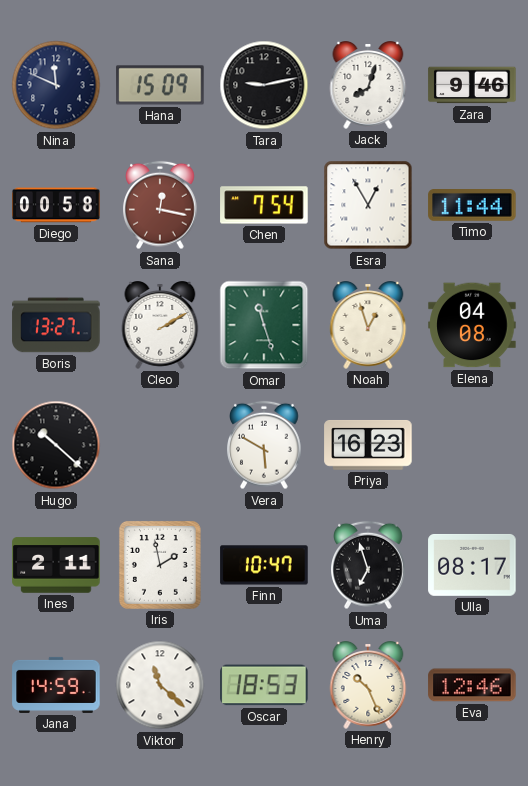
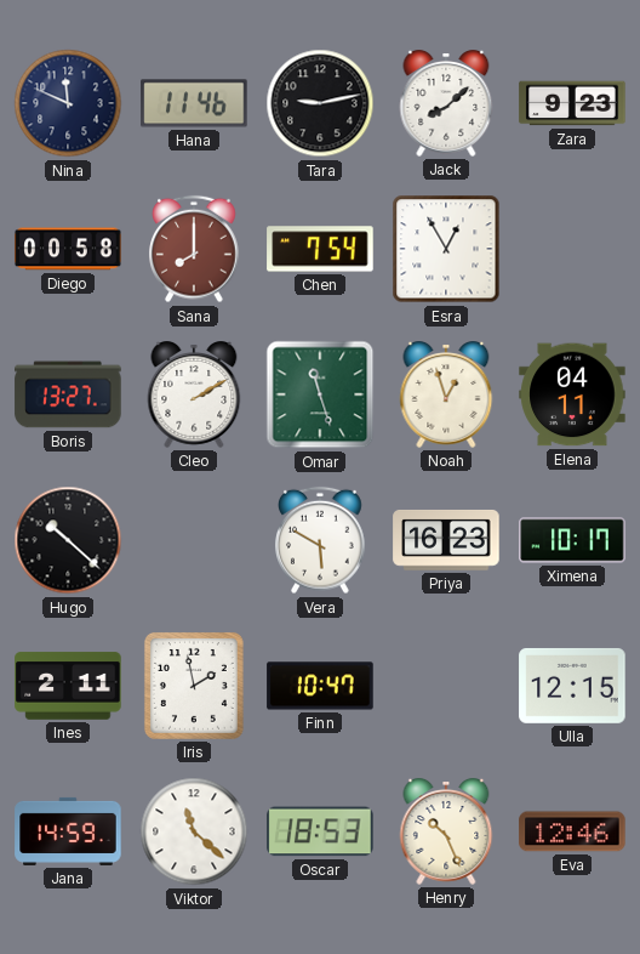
Hana: 15:09 -> 11:46 (194, 103)
Jack: 8:03 -> 8:08 (446, 104)
Zara: 9:46 -> 9:23 (572, 103)
Sana: 12:17 -> 8:00 (194, 249)
Timo: 11:44 -> none (472, 206)
Elena: 04:08 -> 04:11 (572, 394)
Ximena: none -> 10:17 (572, 540)
Uma: 6:57 -> none (368, 565)
Ulla: 08:17 -> 12:15 (572, 686)
